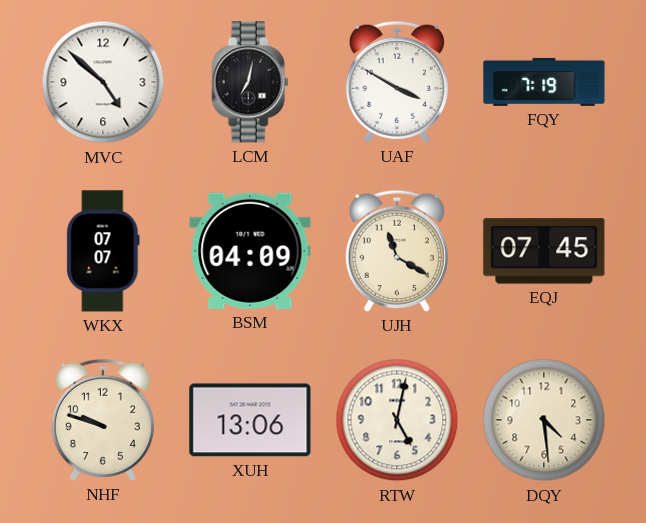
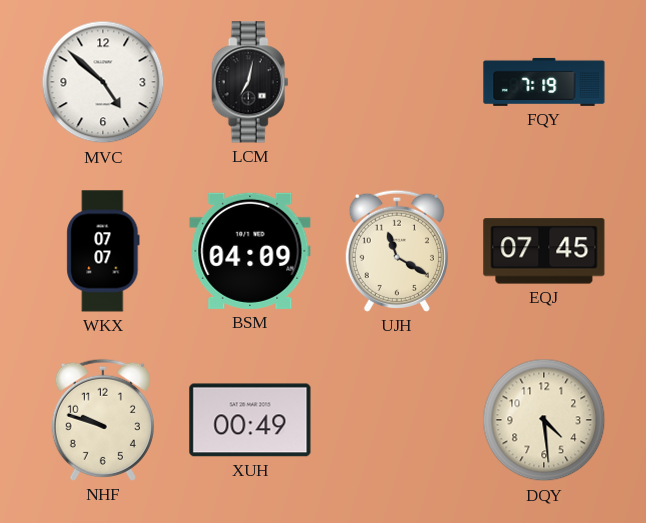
UAF: 3:50 -> none (397, 82)
XUH: 13:06 -> 00:49 (250, 420)
RTW: 5:02 -> none (397, 420)
